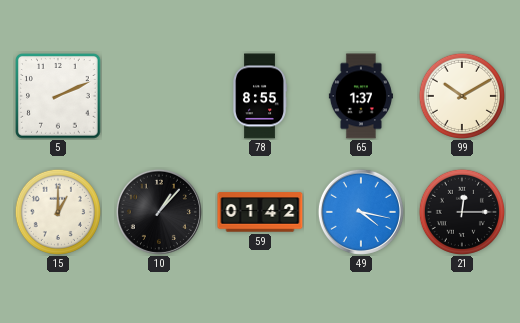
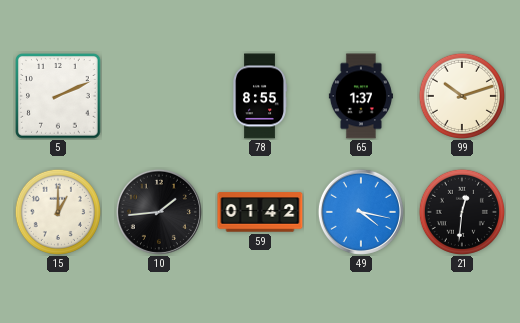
99: 10:10 -> 10:12 (462, 96)
10: 1:07 -> 1:44 (159, 212)
21: 12:15 -> 12:31 (462, 212)
